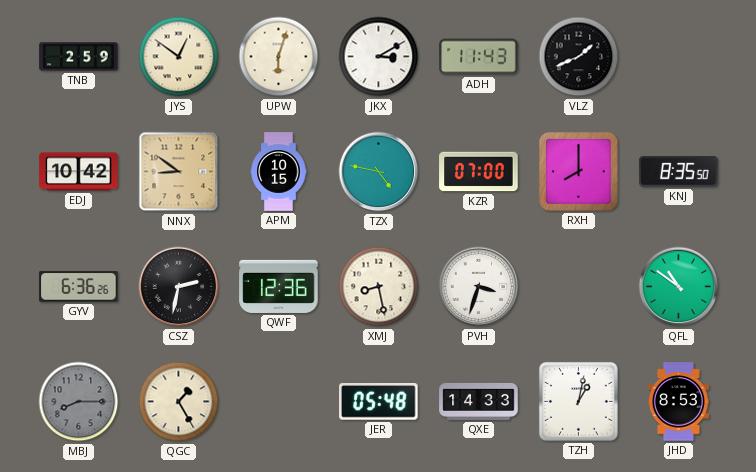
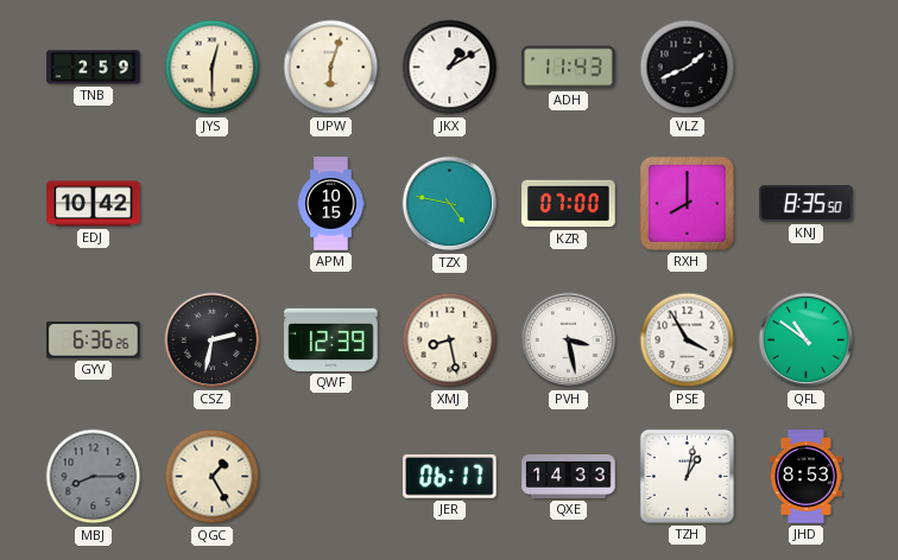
JYS: 12:51 -> 12:30 (213, 68)
JKX: 3:10 -> 1:10 (450, 68)
NNX: 8:51 -> none (179, 172)
QWF: 12:36 -> 12:39 (331, 339)
PVH: 3:33 -> 3:28 (569, 341)
PSE: none -> 3:55 (688, 341)
JER: 05:48 -> 06:17 (450, 477)
